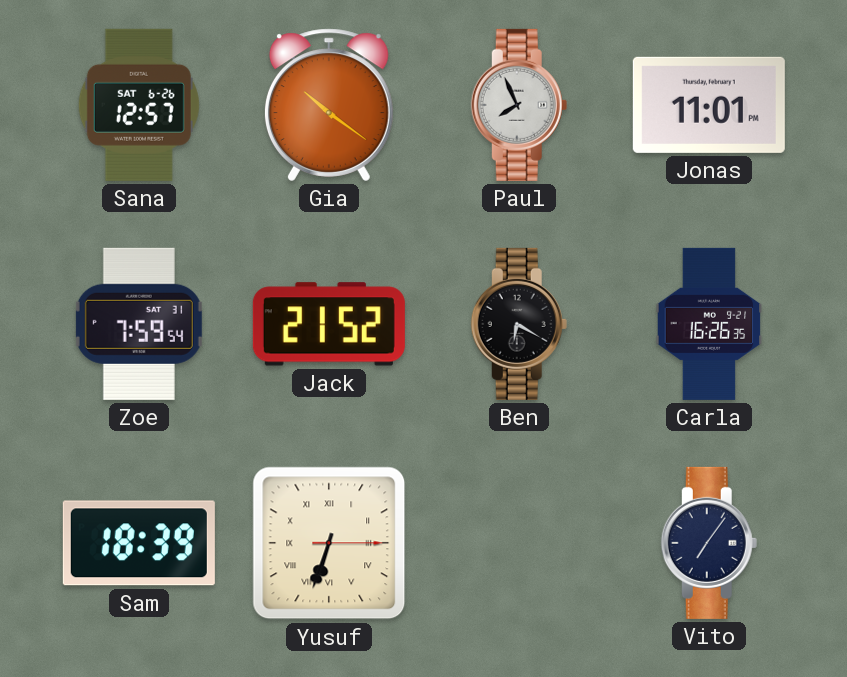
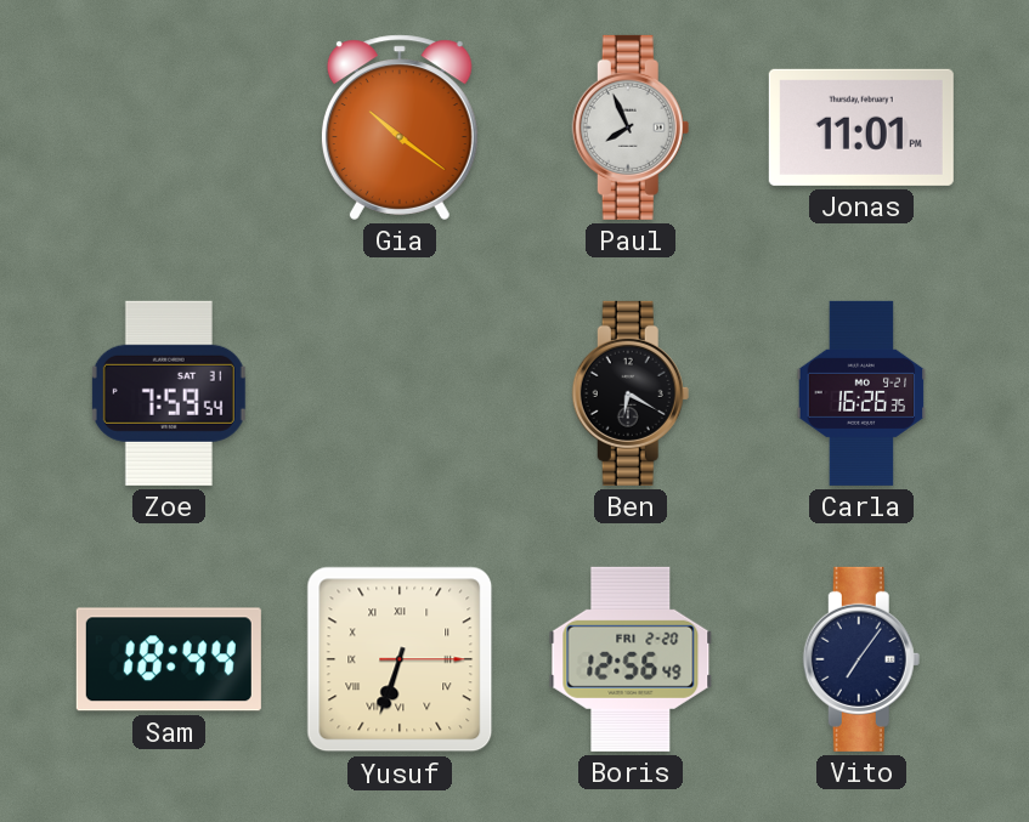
Sana: 12:57 -> none (139, 105)
Jack: 21:52 -> none (329, 324)
Sam: 18:39 -> 18:44 (169, 659)
Boris: none -> 12:56 (631, 659)
